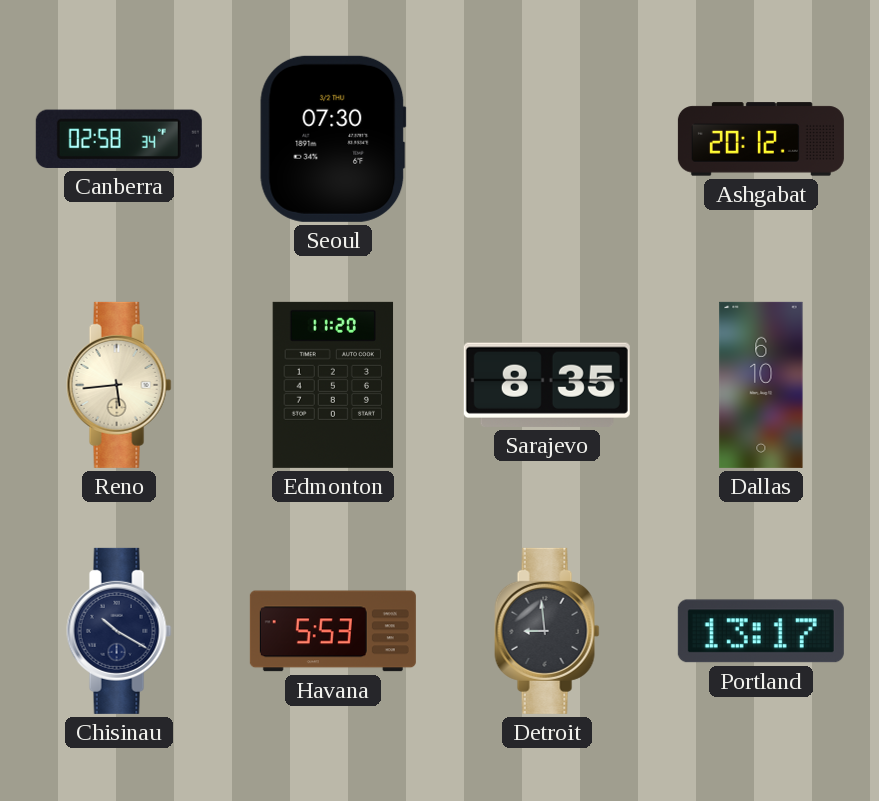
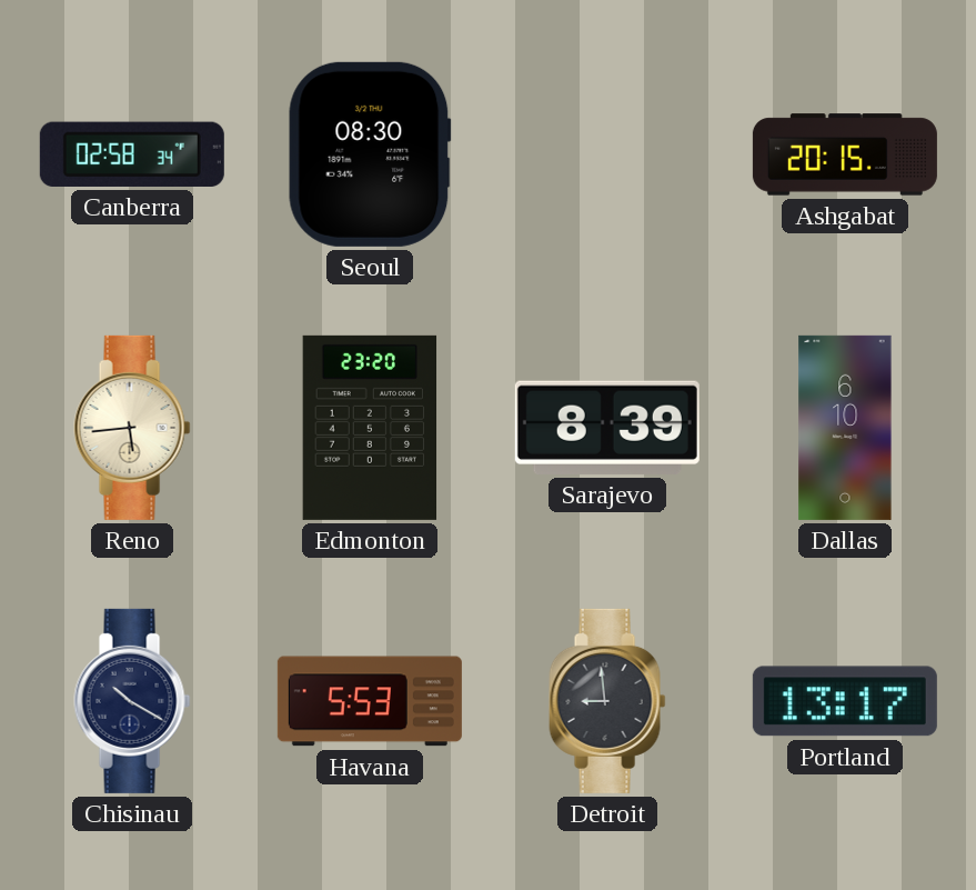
Seoul: 07:30 -> 08:30 (370, 154)
Ashgabat: 20:12 -> 20:15 (845, 154)
Edmonton: 11:20 -> 23:20 (370, 428)
Sarajevo: 8:35 -> 8:39 (607, 428)
